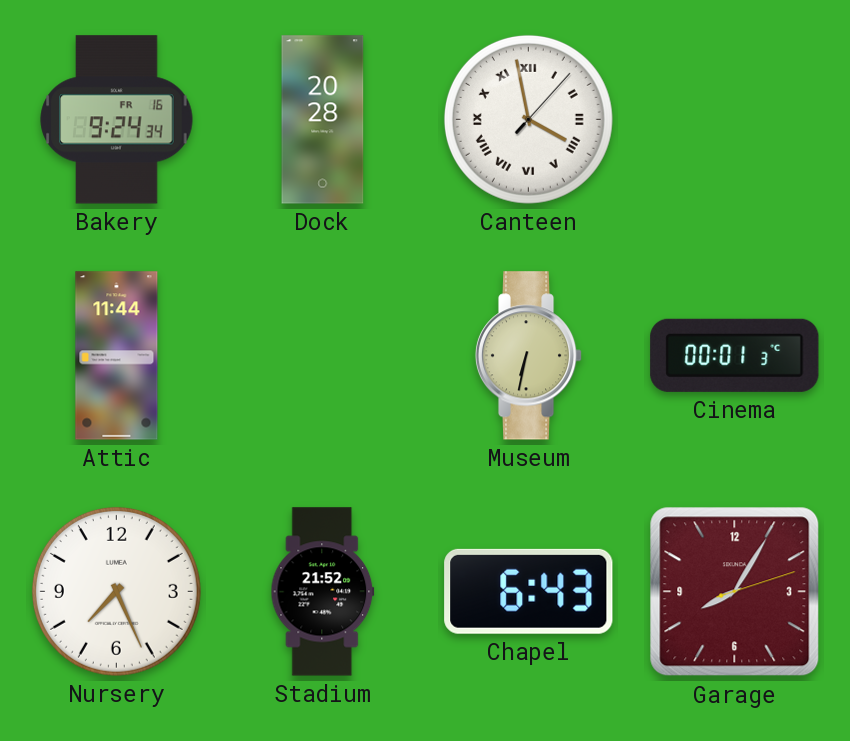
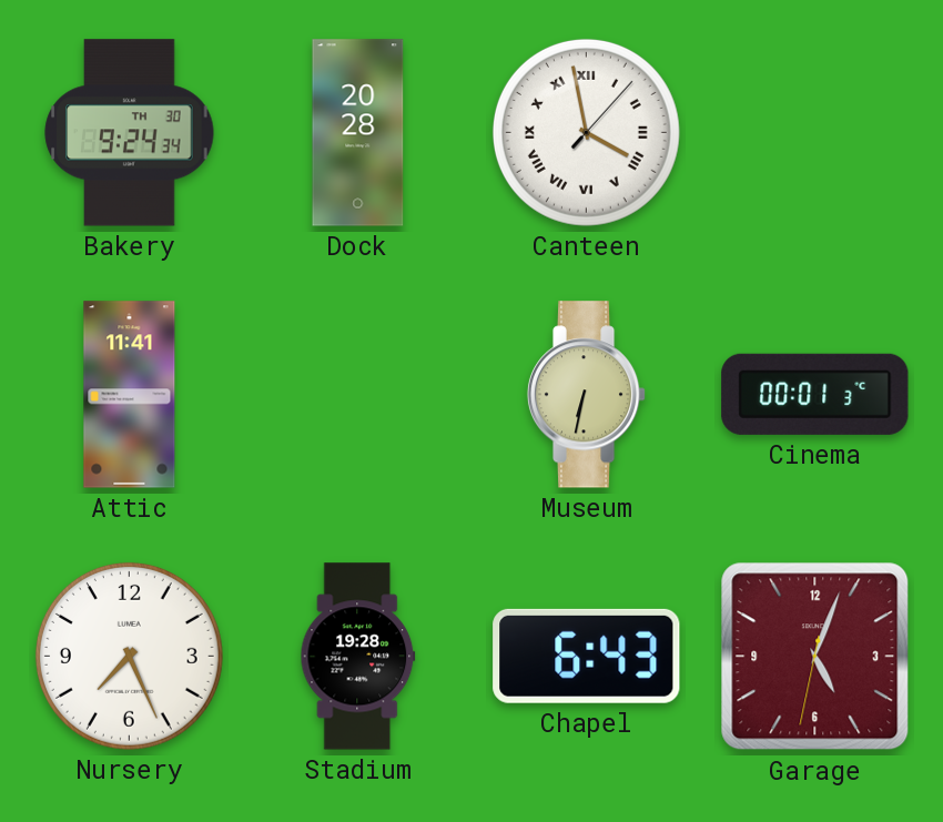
Bakery date: FR 16 -> TH 30 (130, 133)
Attic: 11:44 -> 11:41 (130, 395)
Stadium: 21:52 -> 19:28 (358, 657)
Garage: 8:05 -> 5:03 (815, 657)
